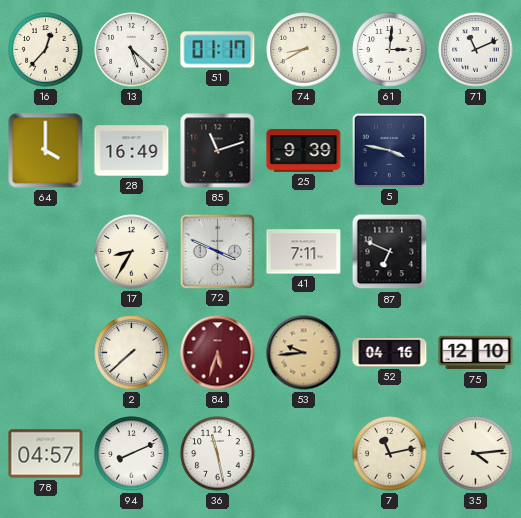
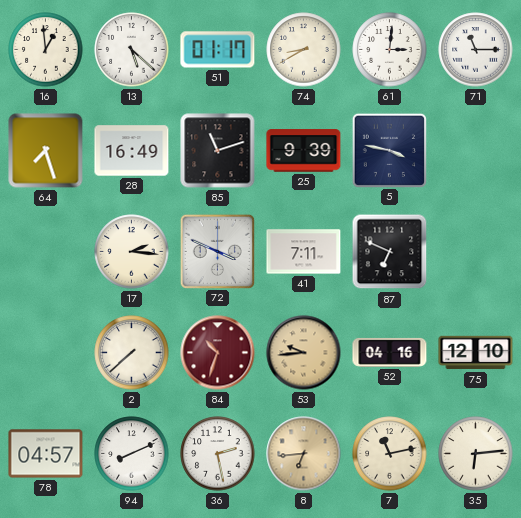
16: 12:37 -> 12:59 (46, 50)
71: 11:11 -> 11:15 (476, 50)
64: 4:00 -> 7:27 (46, 151)
17: 8:35 -> 2:16 (132, 252)
84: 5:33 -> 10:33 (218, 353)
36: 11:28 -> 2:28 (218, 454)
8: none -> 6:44 (304, 454)
35: 4:14 -> 6:14 (476, 454)
